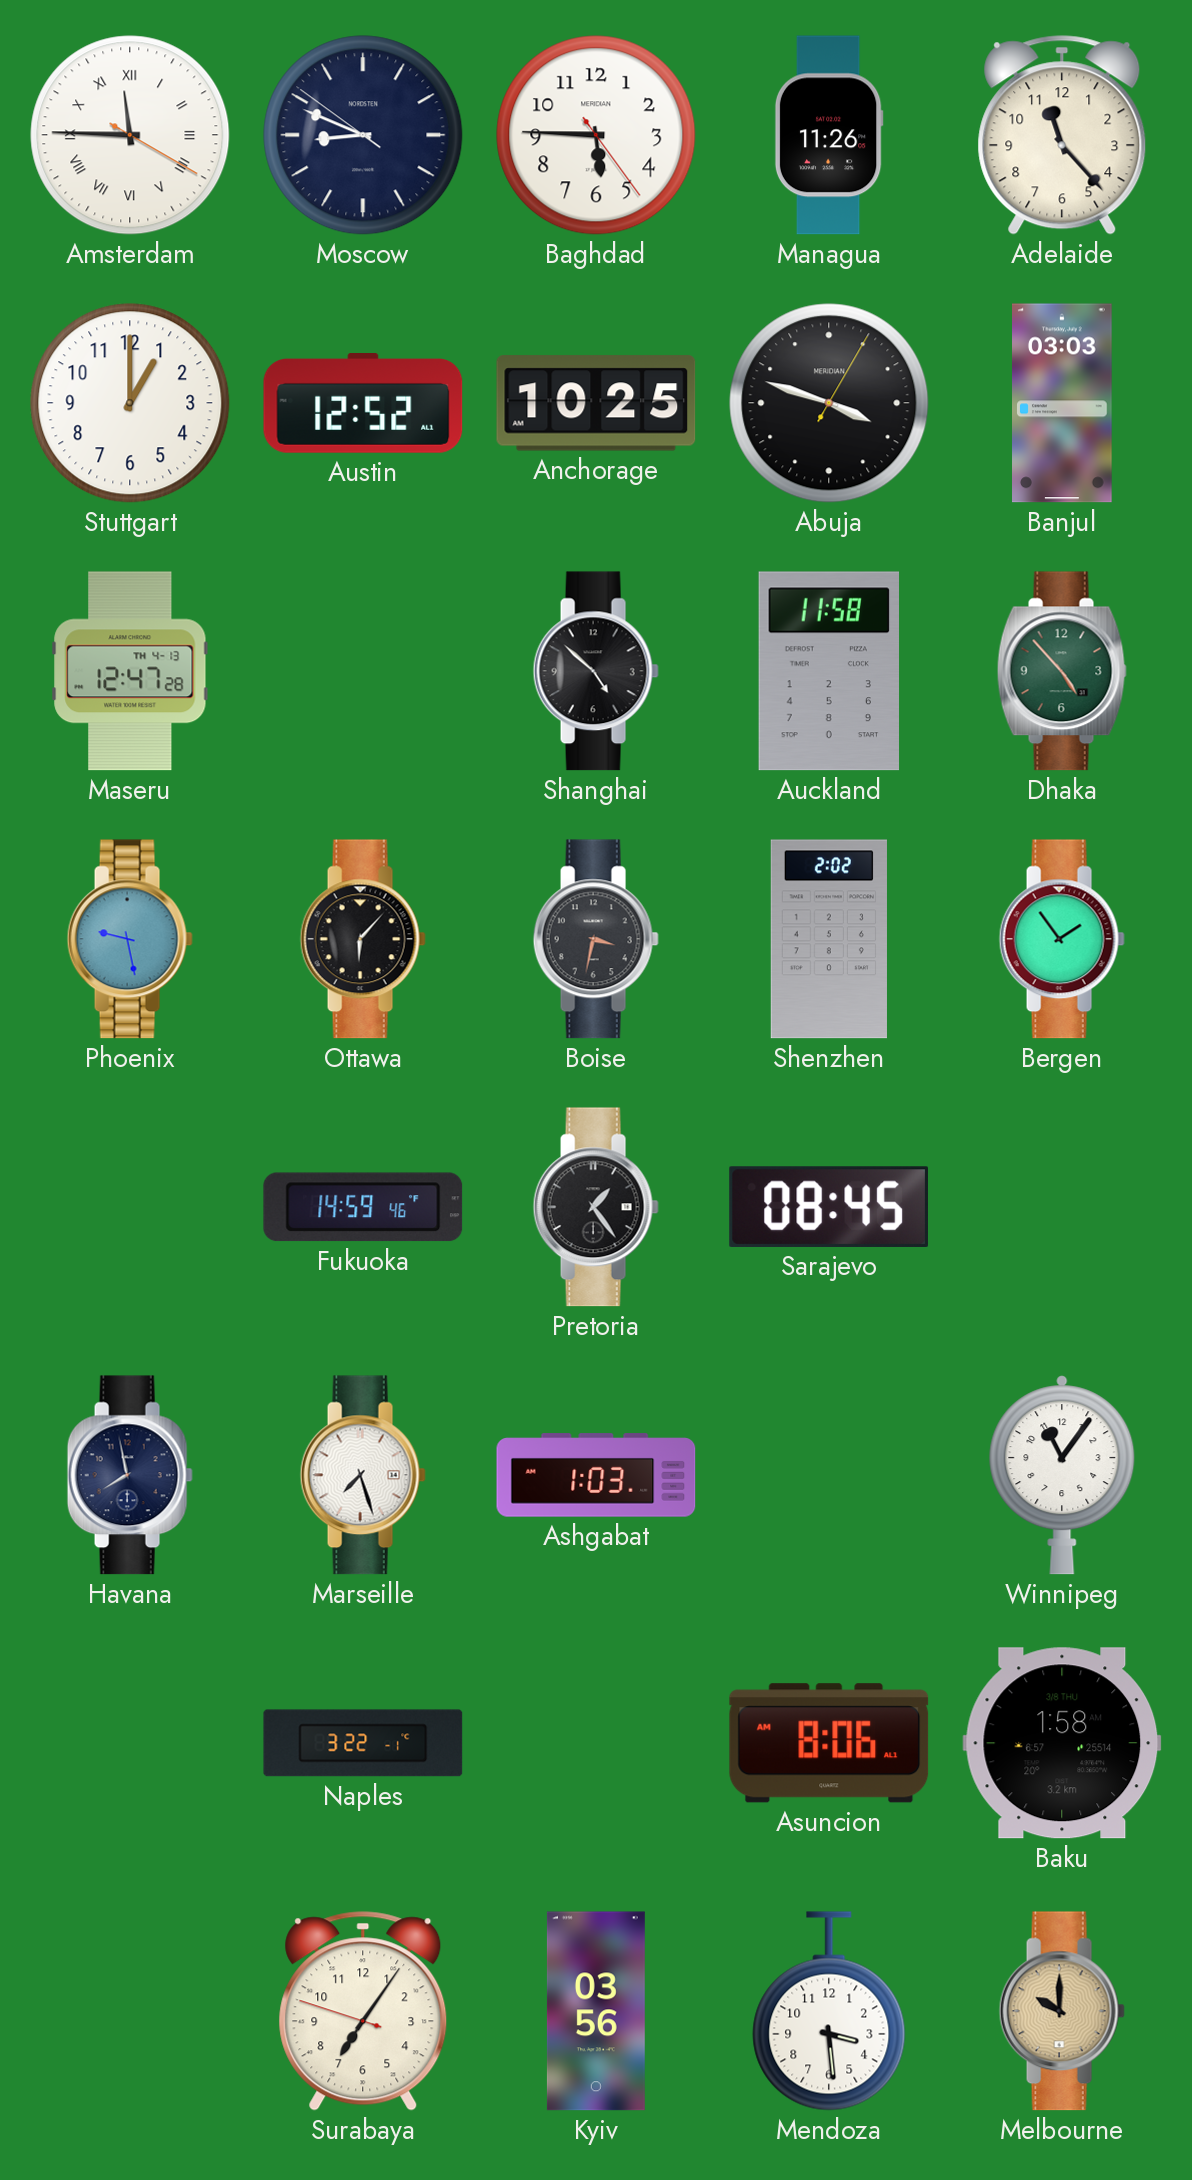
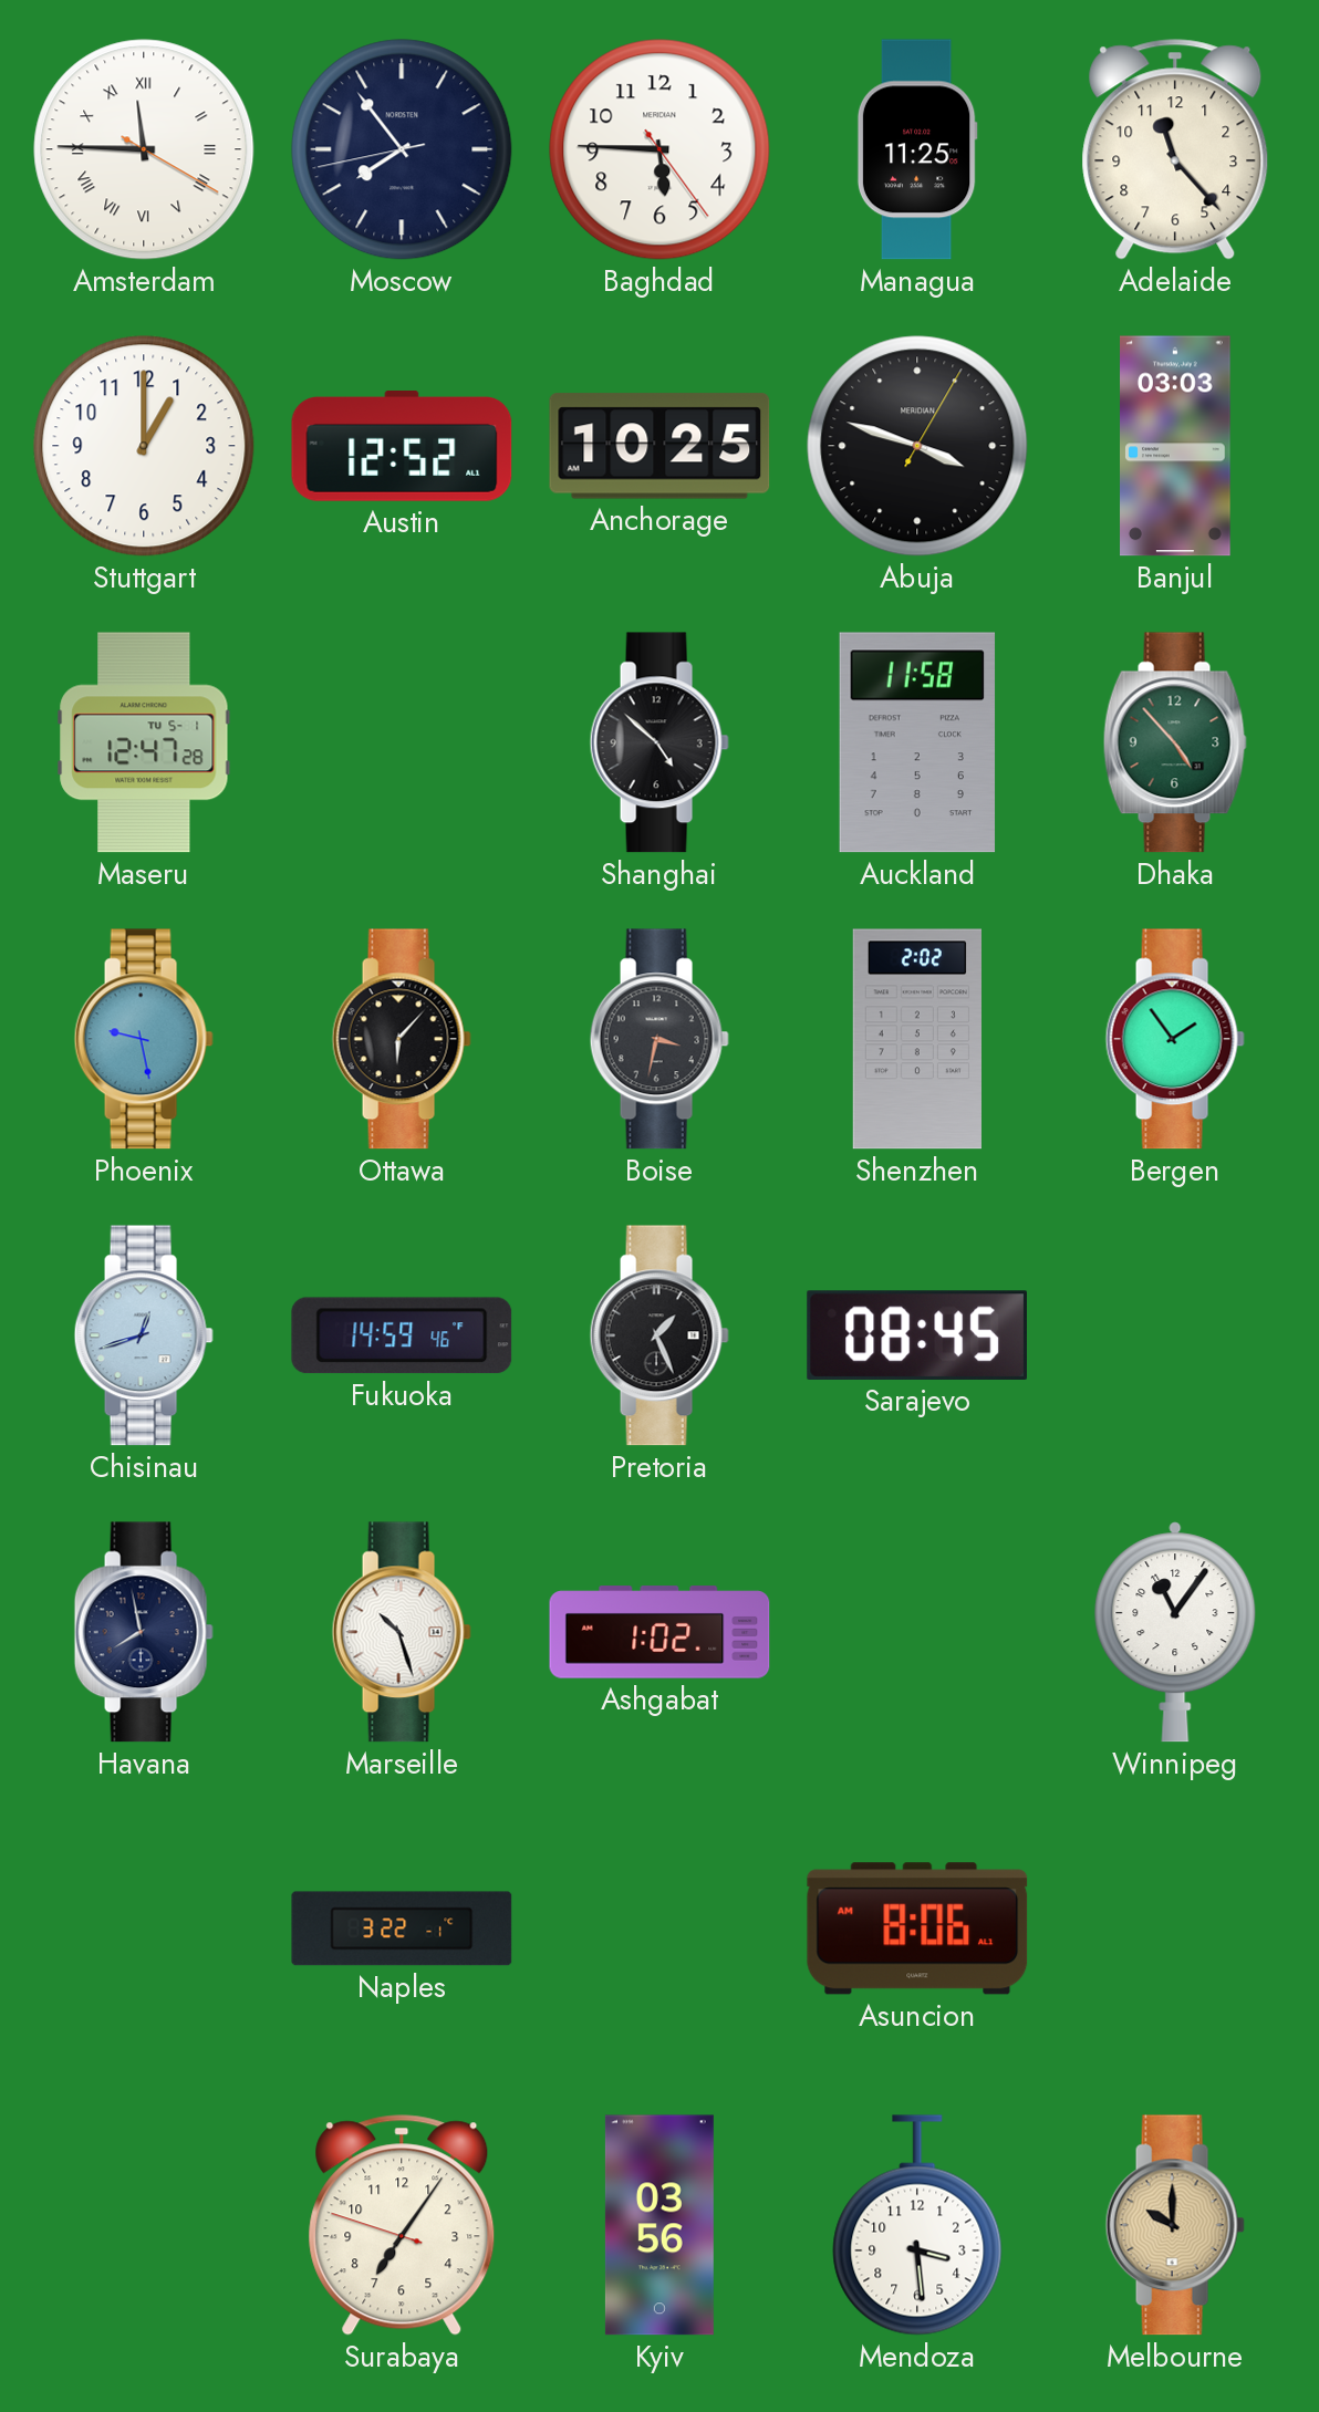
Moscow: 8:48 -> 7:53 (402, 149)
Managua: 11:26 -> 11:25 (917, 149)
Maseru date: TH 4-13 -> TU 5-1 (144, 742)
Chisinau: none -> 12:42 (144, 1335)
Pretoria: 1:24 -> 1:26 (659, 1335)
Marseille: 7:27 -> 10:27 (402, 1632)
Ashgabat: 1:03 -> 1:02 (659, 1632)
Baku: 1:58 -> none (1062, 1743)
